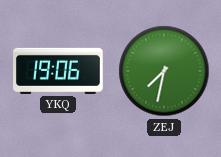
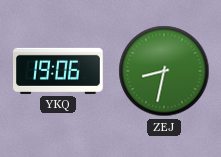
ZEJ: 7:32 -> 8:32 (164, 71)
